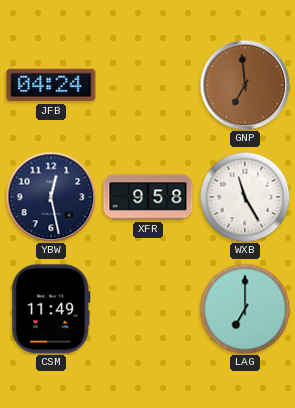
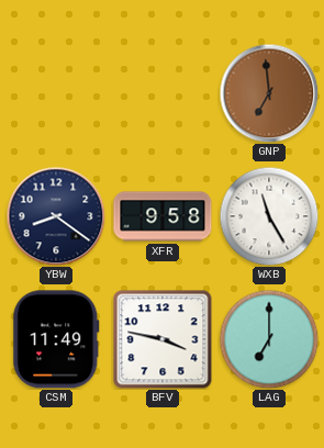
JFB: 04:24 -> none (51, 85)
YBW: 12:28 -> 8:21 (56, 216)
BFV: none -> 3:47 (163, 339)
